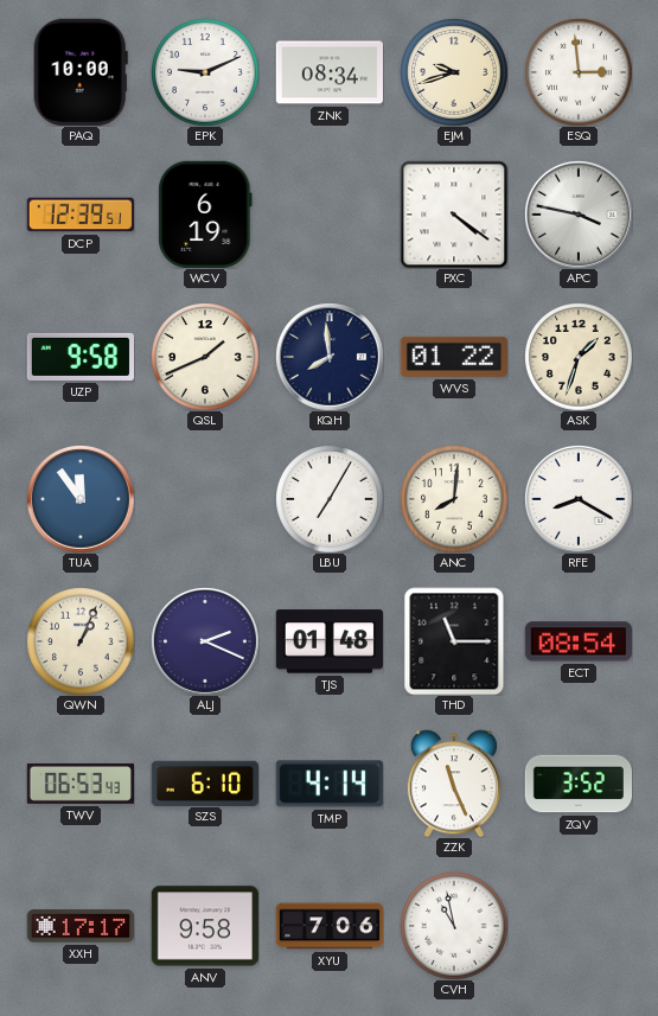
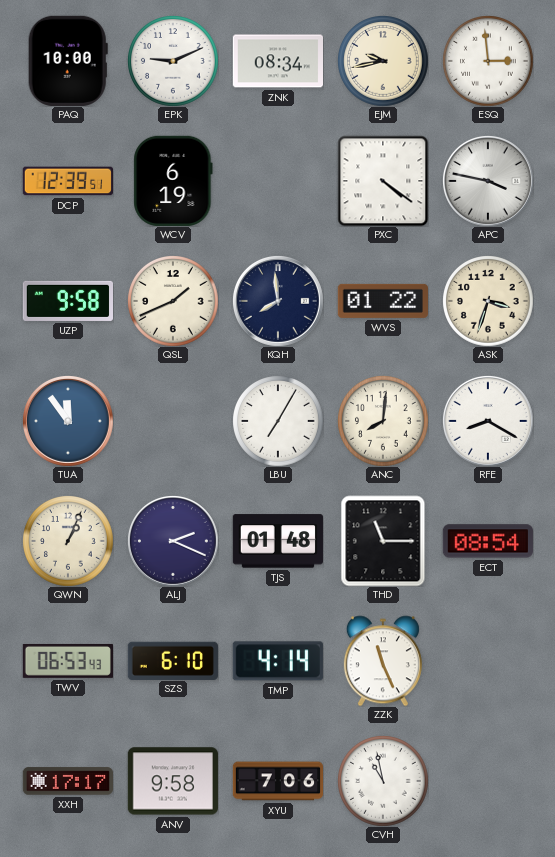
EJM: 9:42 -> 9:43 (383, 61)
ASK: 1:33 -> 3:33 (488, 301)
ZQV: 3:52 -> none (577, 784)
